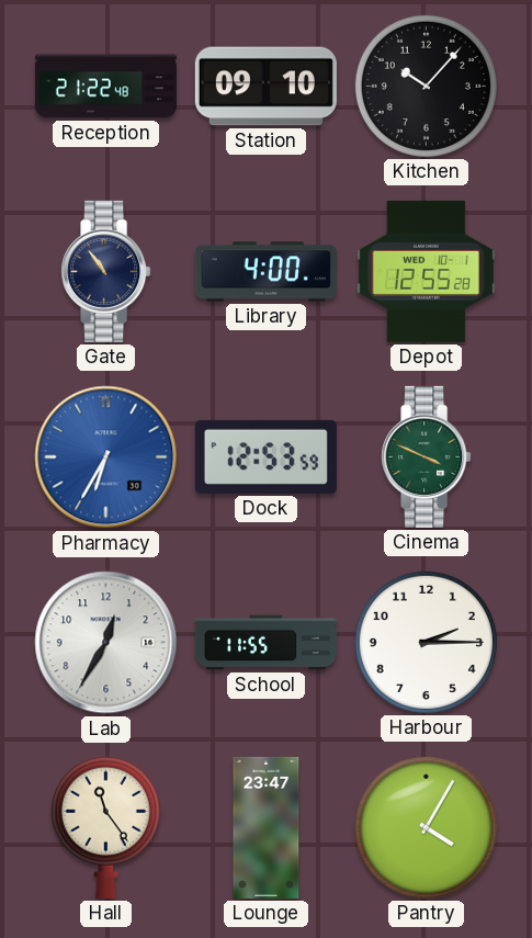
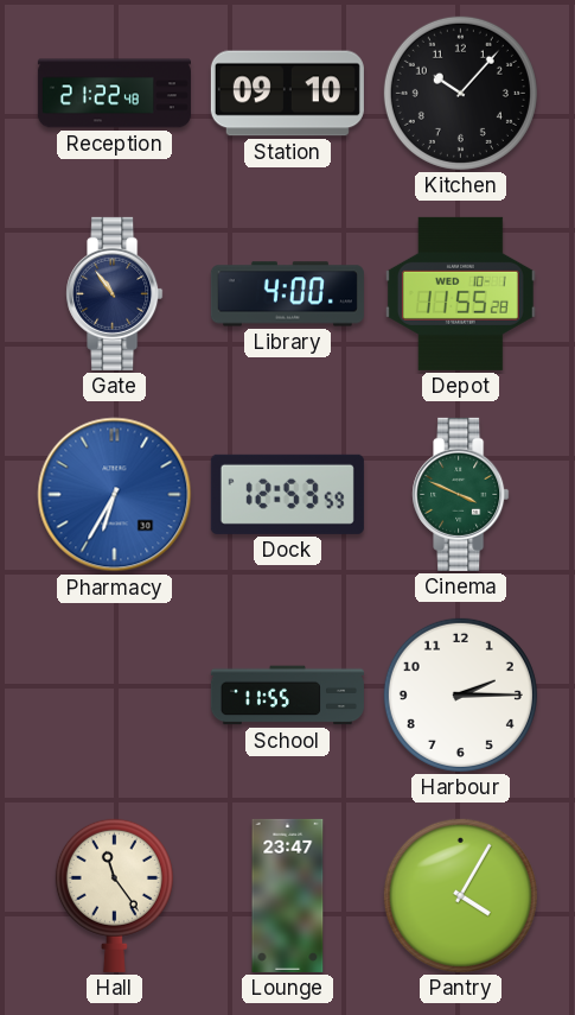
Depot: 12:55 -> 11:55 (460, 293)
Lab: 12:35 -> none (106, 643)
